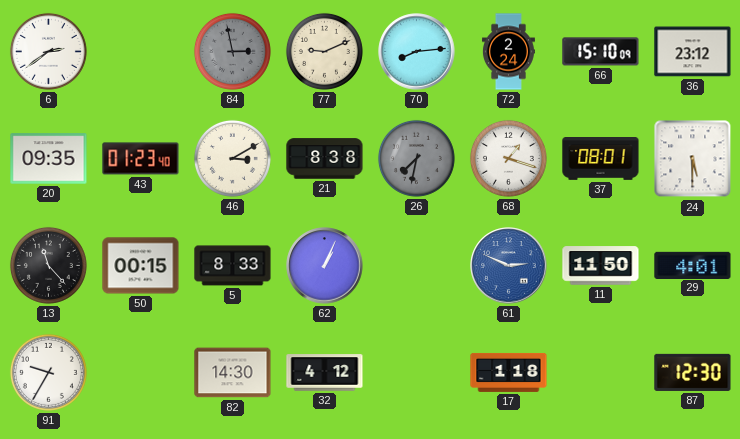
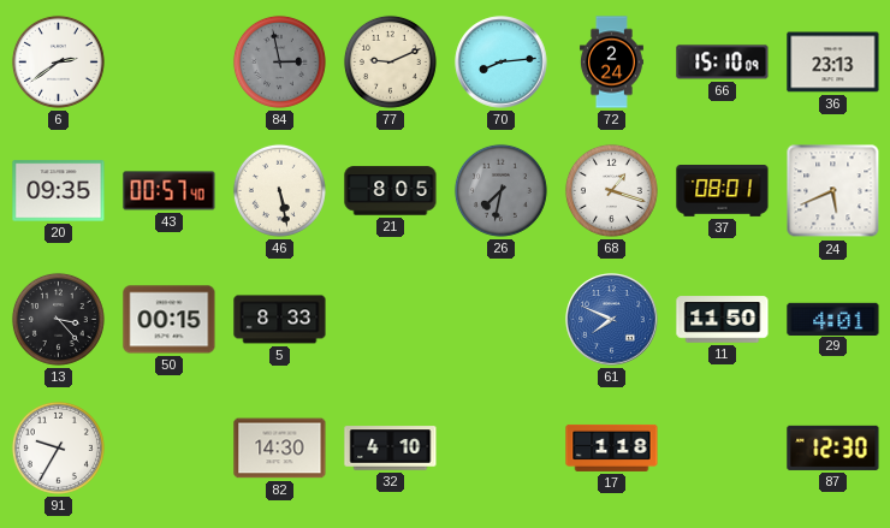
36: 23:12 -> 23:13 (833, 63)
43: 01:23 -> 00:57 (170, 191)
46: 3:10 -> 5:28 (279, 190)
21: 8:38 -> 8:05 (391, 191)
24: 5:30 -> 5:41 (833, 191)
13: 11:23 -> 3:23 (58, 319)
62: 1:04 -> none (325, 266)
61: 2:49 -> 7:49 (612, 320)
32: 4:12 -> 4:10 (391, 449)
